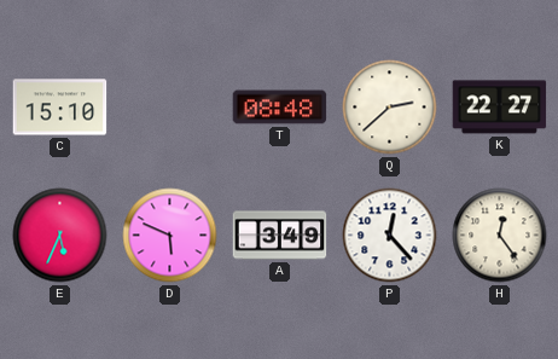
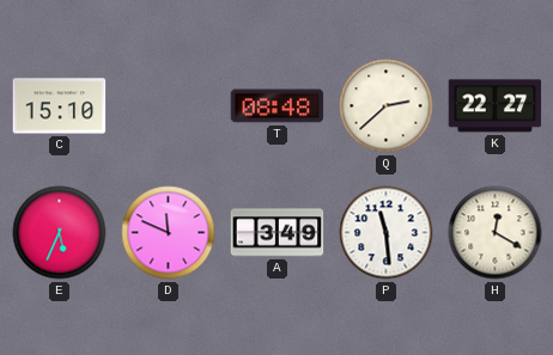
D: 5:49 -> 11:49 (169, 233)
P: 12:23 -> 11:29 (387, 233)
H: 12:24 -> 12:20 (496, 233)
